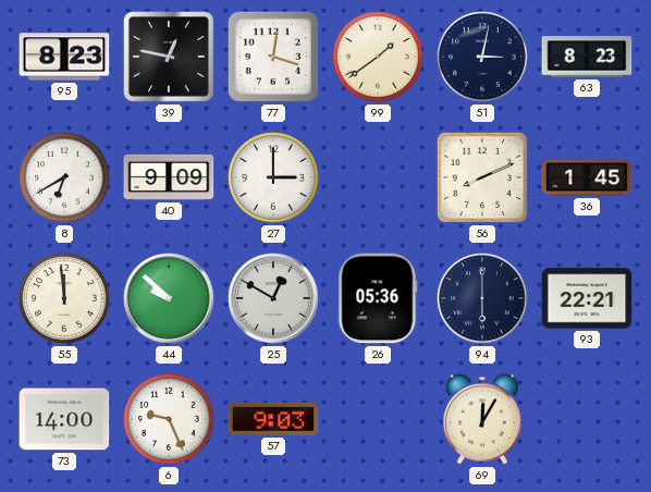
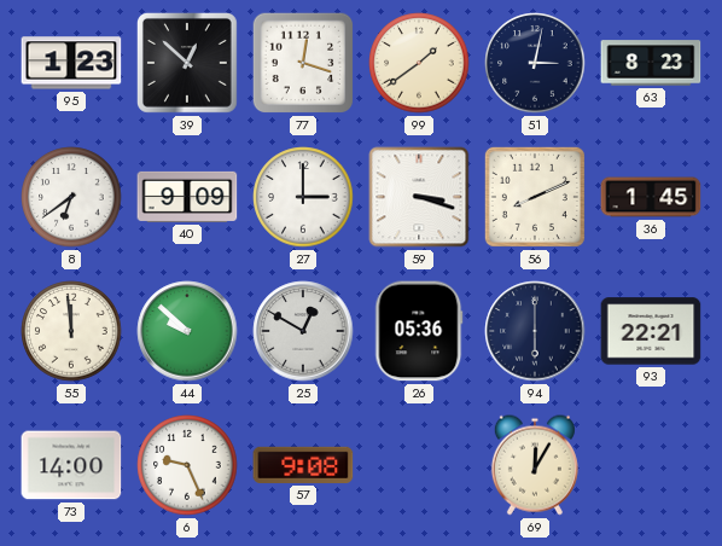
95: 8:23 -> 1:23 (71, 63)
39: 12:47 -> 12:52 (187, 63)
8: 6:40 -> 6:39 (71, 197)
59: none -> 3:18 (419, 197)
57: 9:03 -> 9:08 (303, 465)
